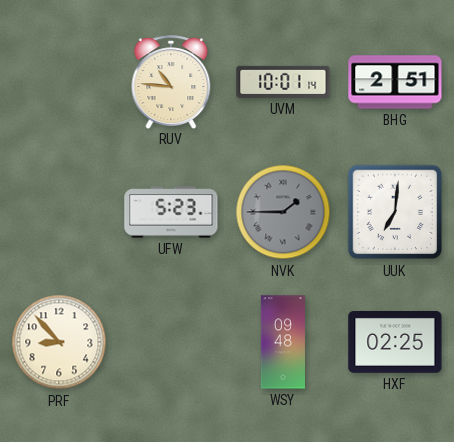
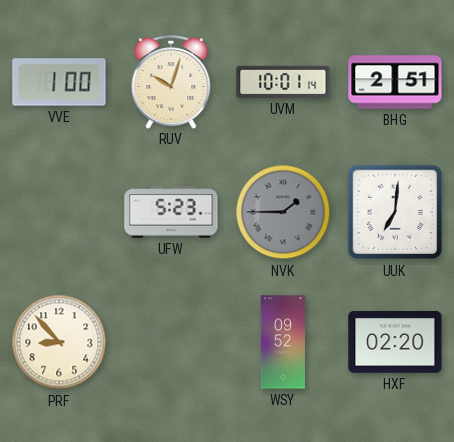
VVE: none -> 1:00 (59, 82)
RUV: 10:46 -> 10:03 (171, 82)
WSY: 09:48 -> 09:52 (283, 342)
HXF: 02:25 -> 02:20 (395, 343)
